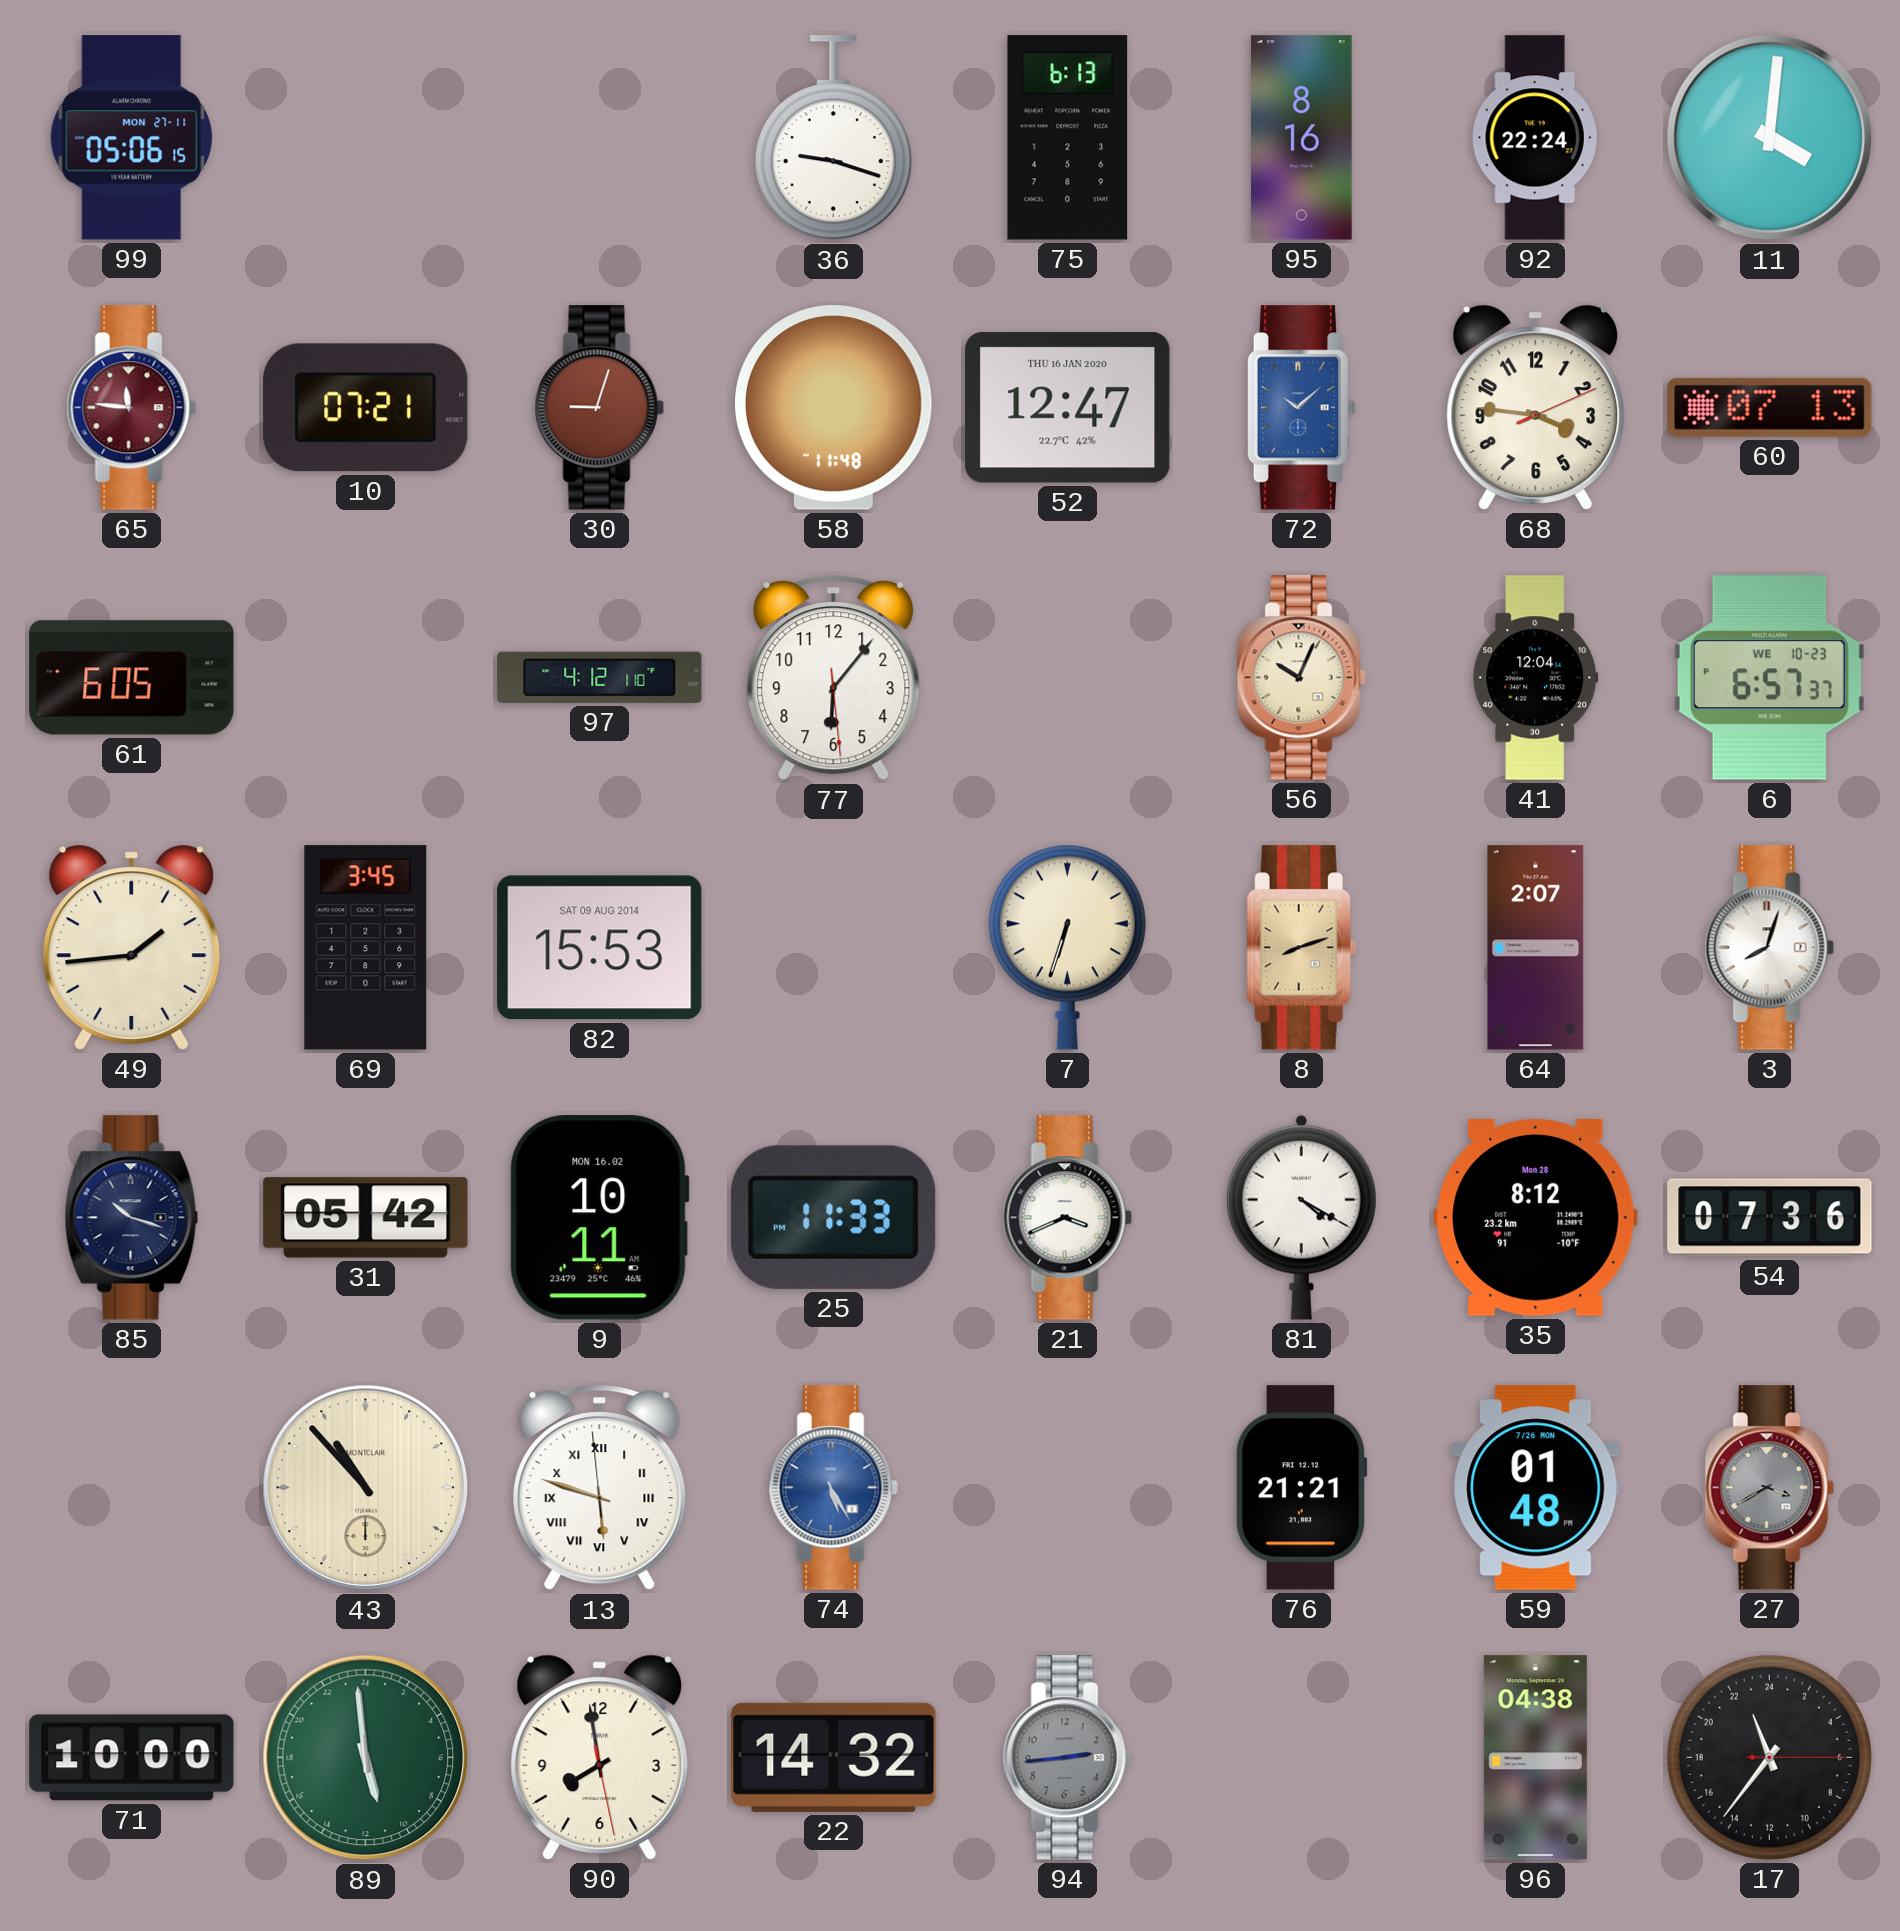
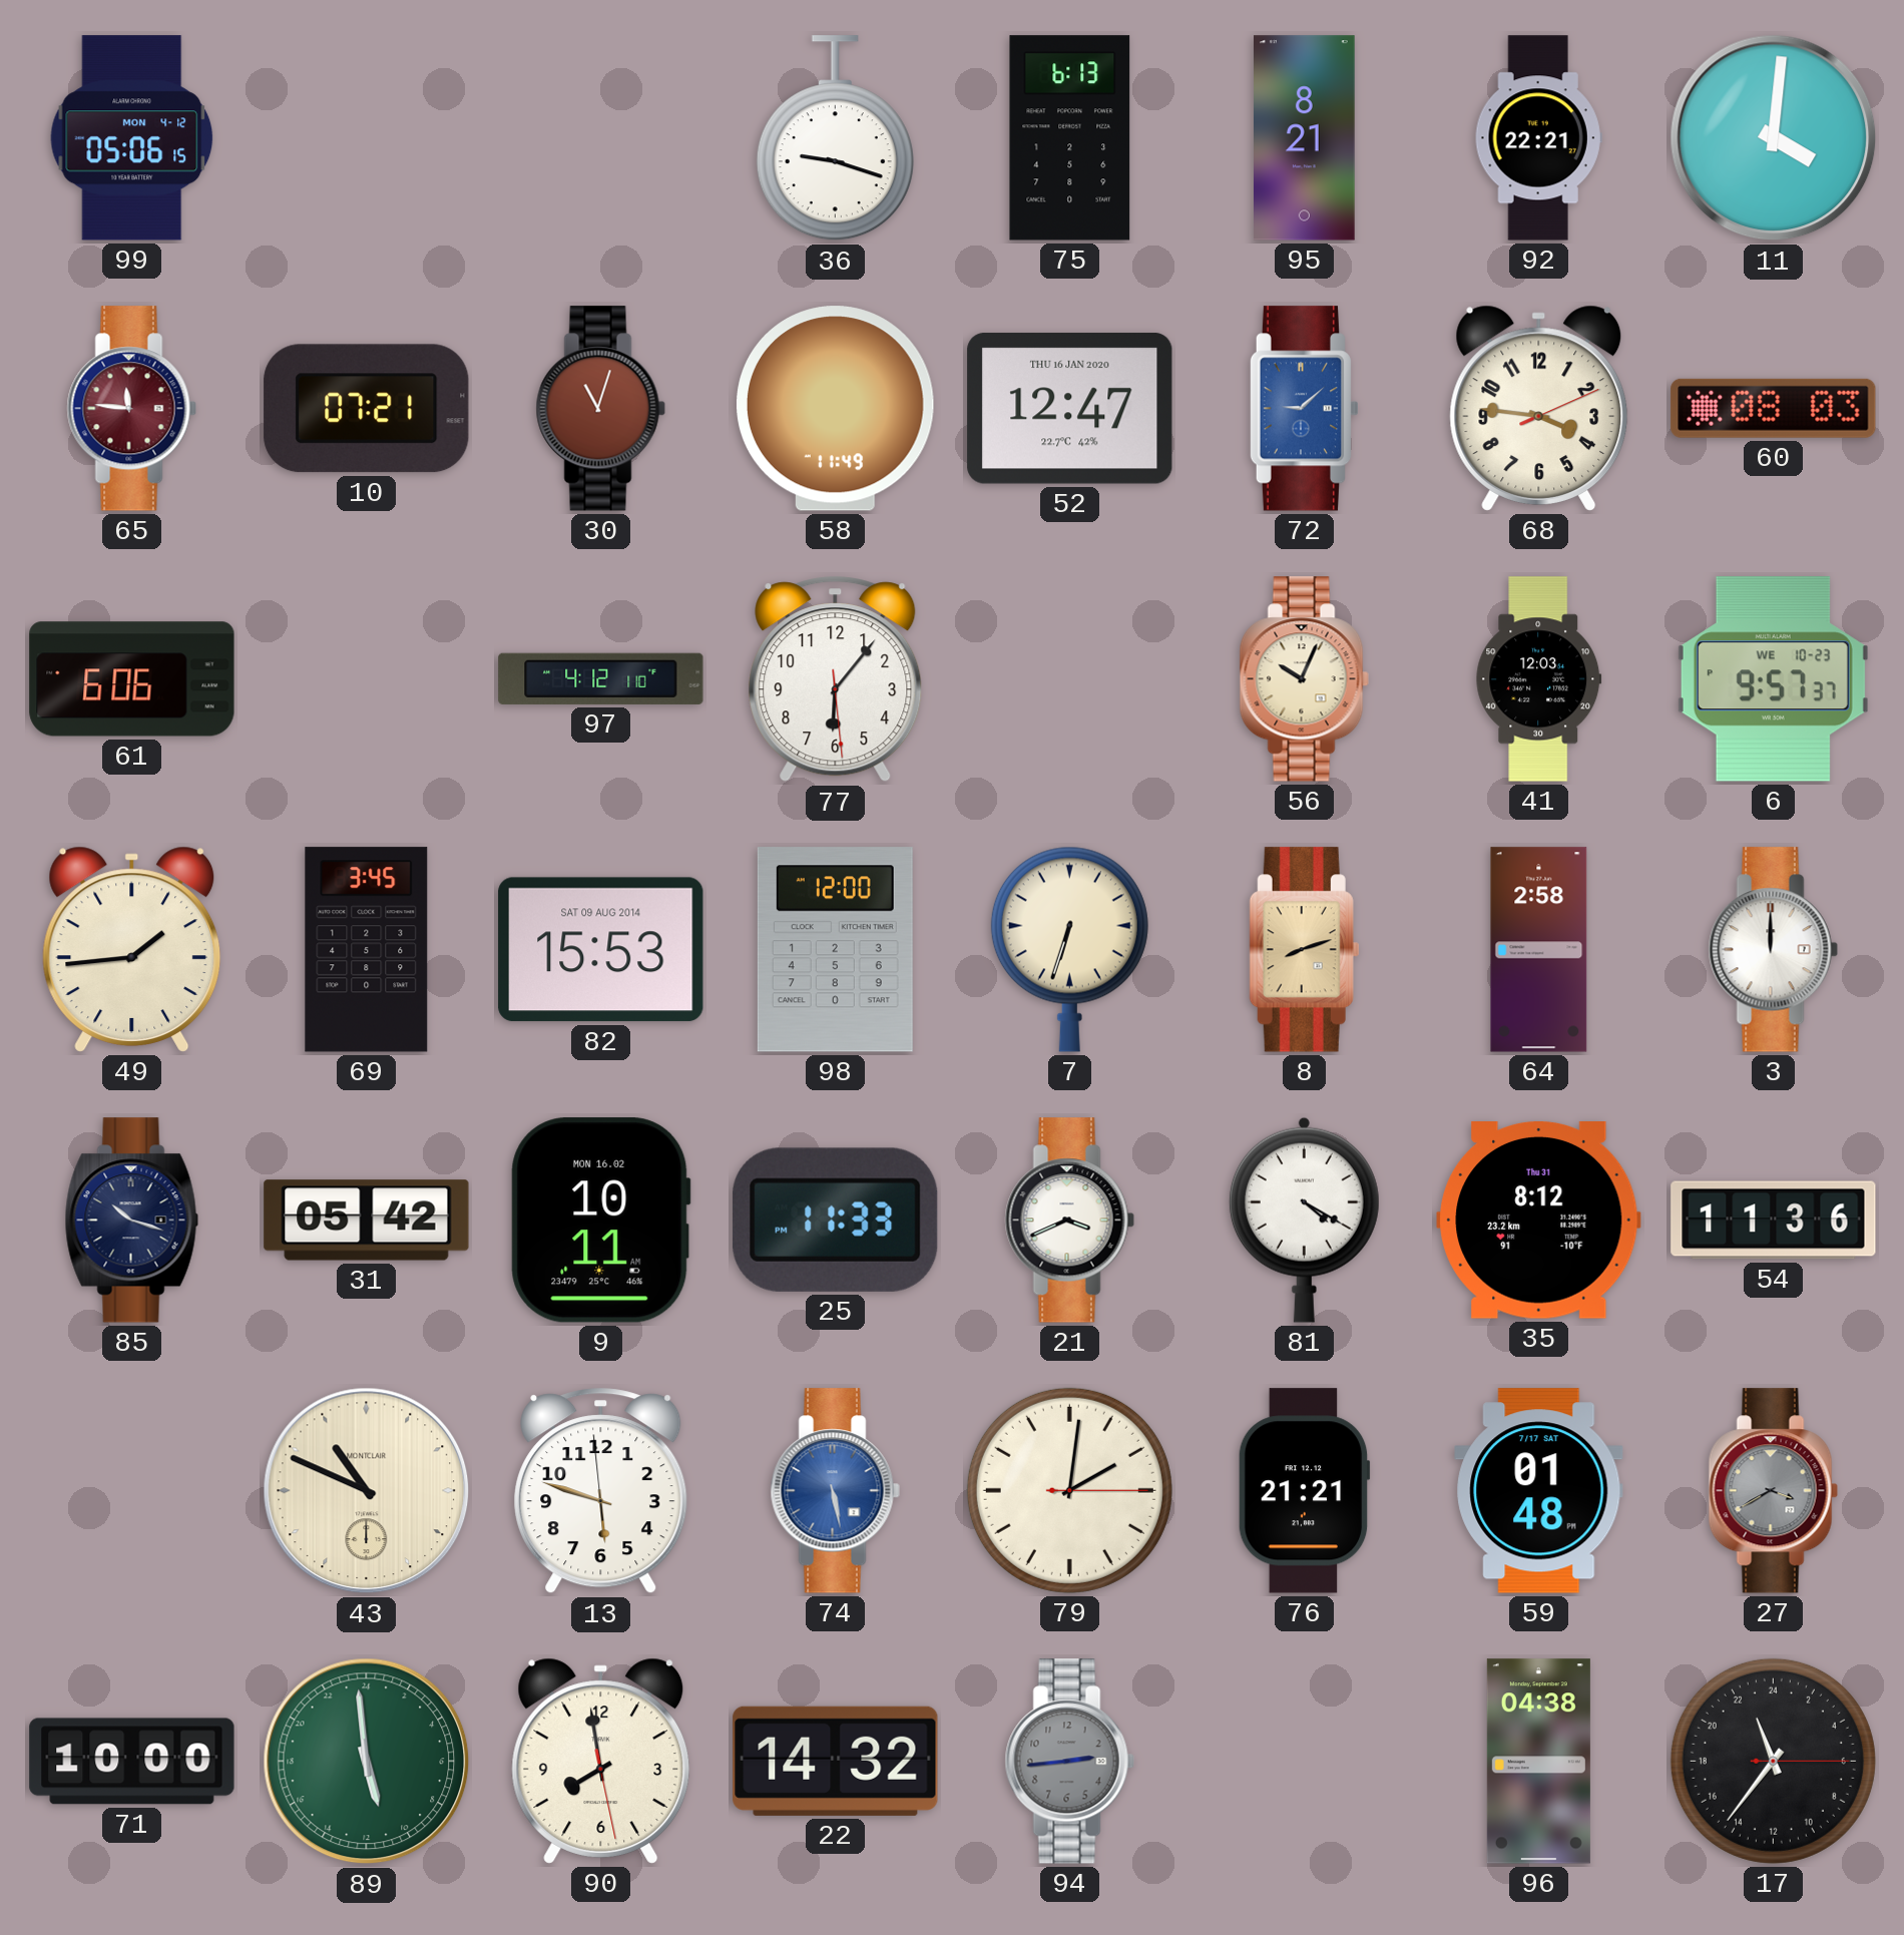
99 date: MON 27-11 -> MON 4-12 (132, 138)
95: 8:16 -> 8:21 (1305, 138)
92: 22:24 -> 22:21 (1538, 138)
30: 9:03 -> 11:03 (600, 409)
58: 11:48 -> 11:49 (836, 409)
72: 10:08 -> 9:08 (1303, 409)
60: 07:13 -> 08:03 (1774, 408)
61: 6:05 -> 6:06 (132, 679)
41: 12:04 -> 12:03 (1539, 679)
6: 6:57 -> 9:57 (1773, 679)
98: none -> 12:00 (835, 950)
64: 2:07 -> 2:58 (1539, 950)
3: 8:03 -> 12:00 (1773, 950)
35 date: Mon 28 -> Thu 31 (1539, 1221)
54: 07:36 -> 11:36 (1774, 1221)
43: 10:53 -> 10:49 (367, 1491)
13 numerals: Roman -> Arabic (601, 1491)
74: 5:25 -> 5:28 (835, 1491)
79: none -> 2:01 (1069, 1490)
59 date: 7/26 MON -> 7/17 SAT (1539, 1491)
